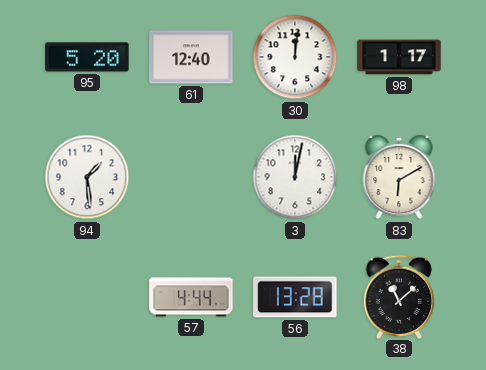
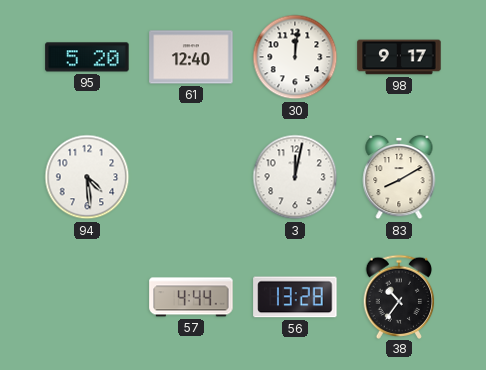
98: 1:17 -> 9:17 (399, 57)
94: 1:29 -> 4:29 (87, 177)
83: 6:10 -> 8:10 (399, 177)
38: 11:08 -> 10:36 (399, 296)
